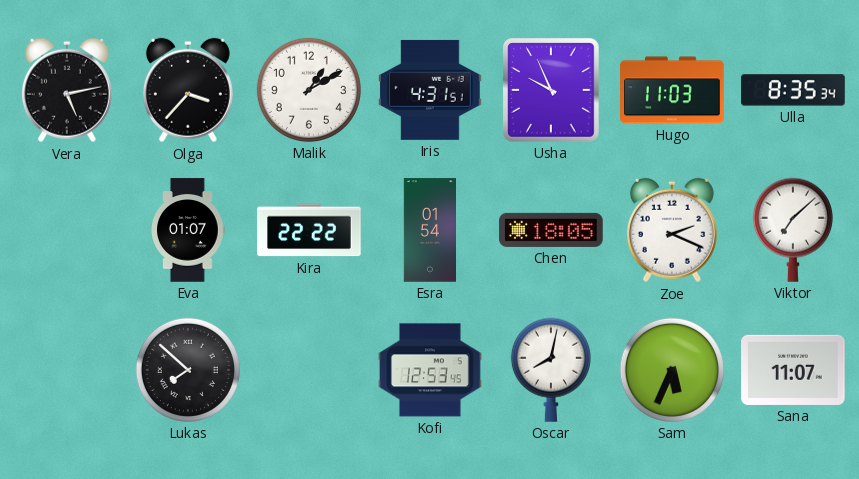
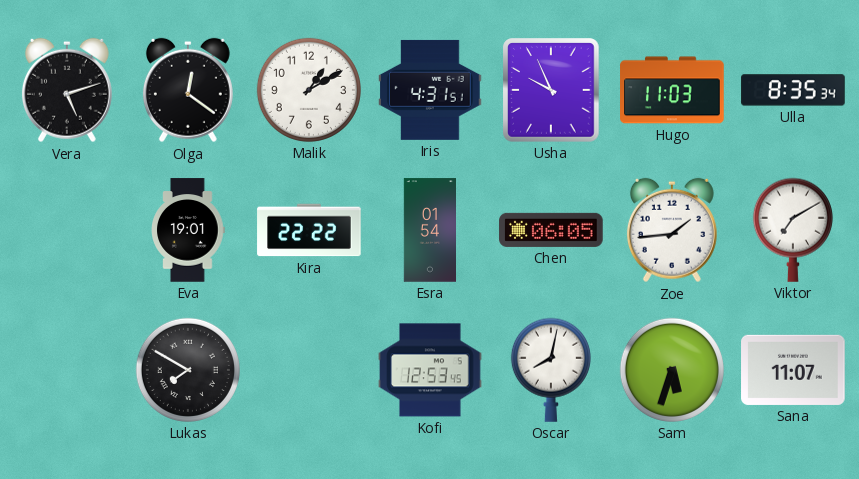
Vera: 5:13 -> 5:12 (67, 90)
Olga: 3:37 -> 12:21 (188, 90)
Eva: 01:07 -> 19:01 (188, 230)
Chen: 18:05 -> 06:05 (551, 230)
Zoe: 2:19 -> 1:44 (672, 230)
Viktor: 7:08 -> 7:10 (793, 230)
Lukas: 7:52 -> 7:50 (188, 370)
Sam: 5:34 -> 5:33 (672, 370)
